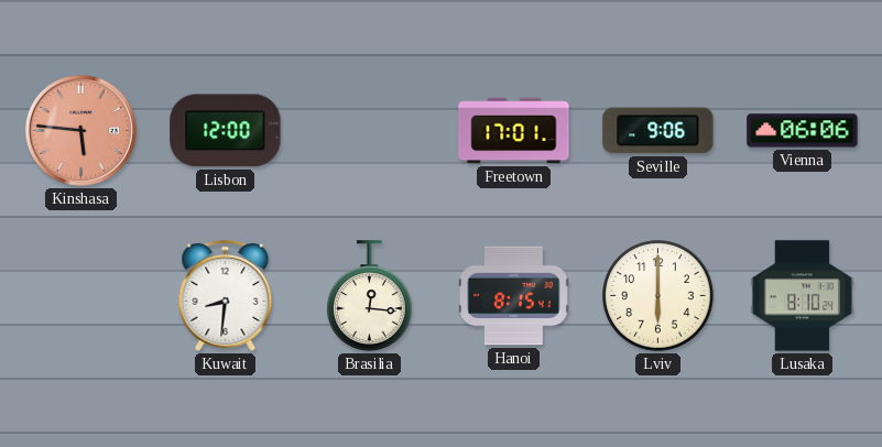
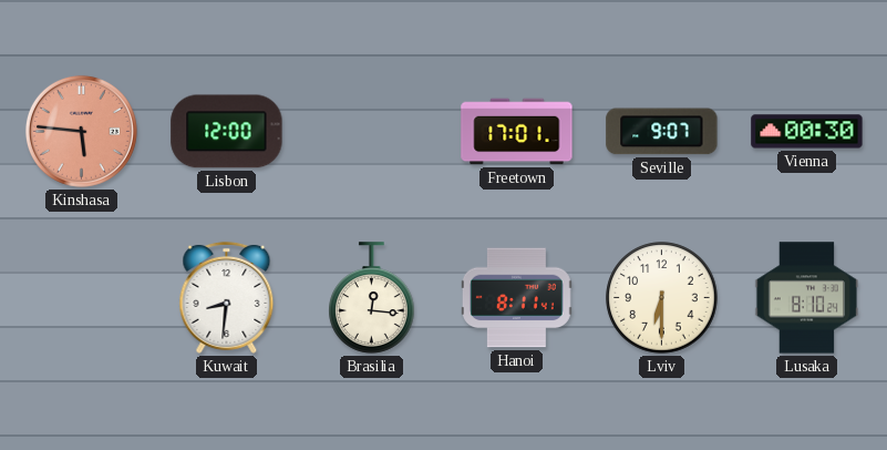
Seville: 9:06 -> 9:07 (662, 132)
Vienna: 06:06 -> 00:30 (807, 132)
Hanoi: 8:15 -> 8:11 (516, 298)
Lviv: 6:00 -> 6:30 (662, 298)
